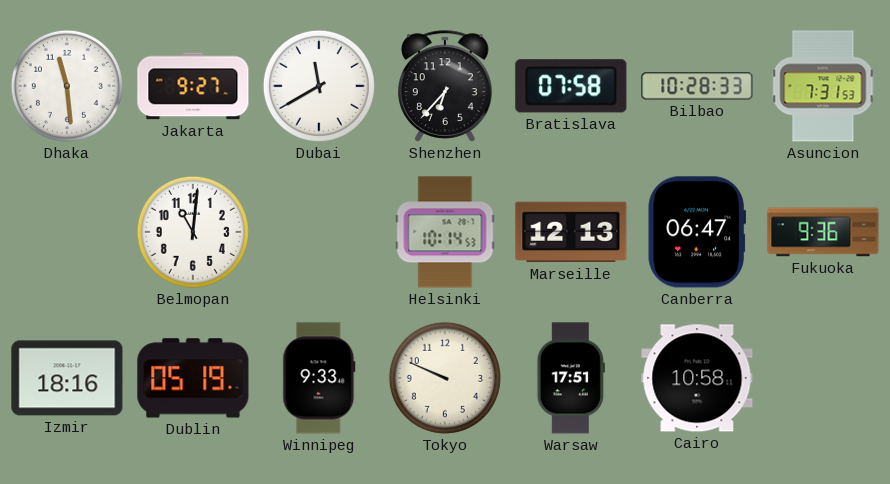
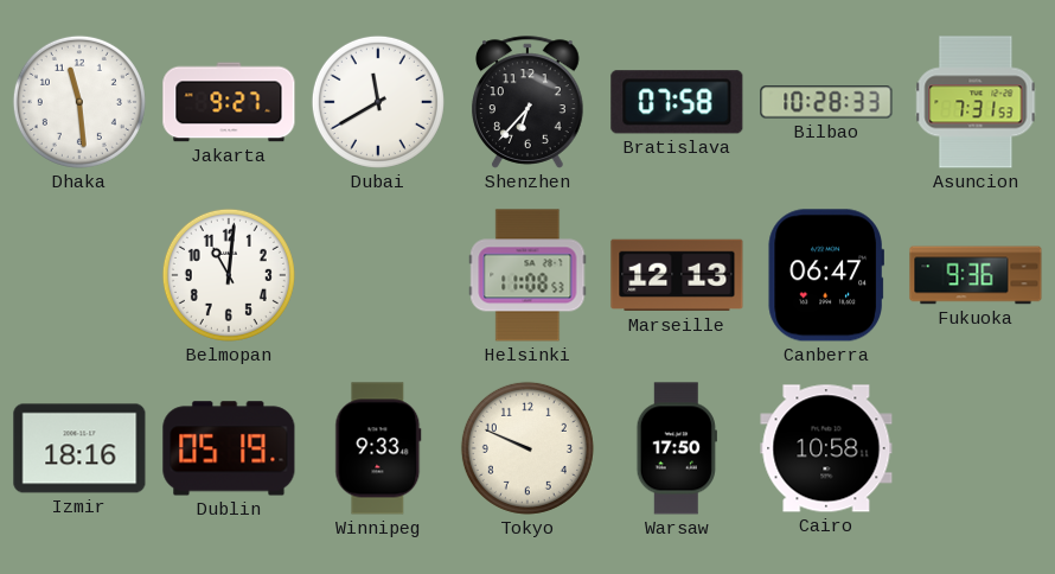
Helsinki: 10:14 -> 11:08 (527, 275)
Warsaw: 17:51 -> 17:50 (677, 448)
